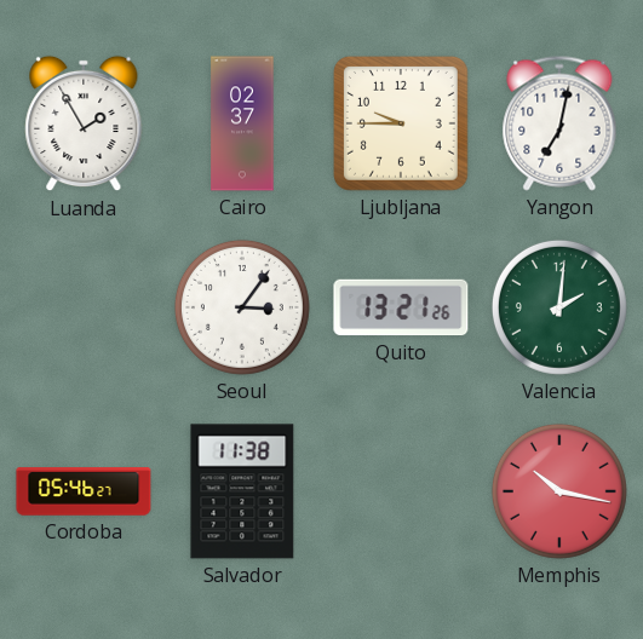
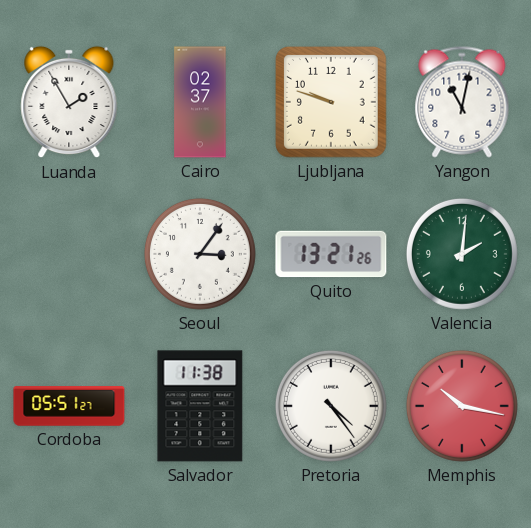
Ljubljana: 9:45 -> 9:48 (332, 103)
Yangon: 7:02 -> 11:02 (462, 102)
Cordoba: 05:46 -> 05:51 (69, 406)
Pretoria: none -> 4:24 (331, 406)
